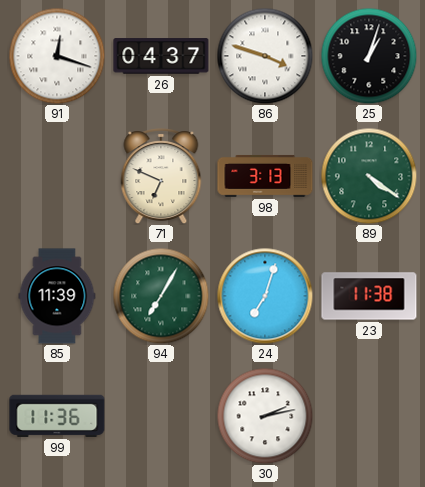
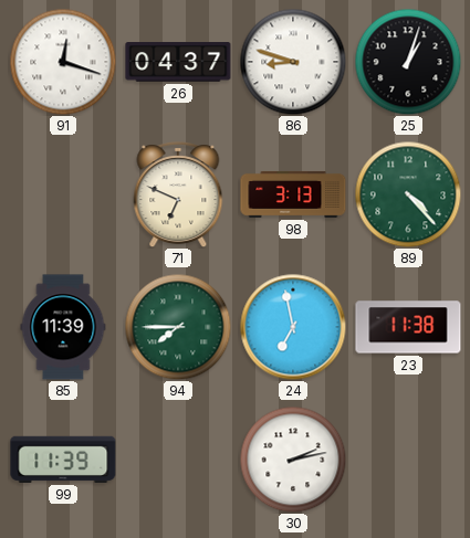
86: 3:48 -> 8:48 (293, 62)
89: 4:21 -> 4:23 (408, 194)
94: 7:05 -> 7:45 (178, 327)
24: 7:03 -> 6:58 (293, 327)
99: 11:36 -> 11:39 (63, 460)
